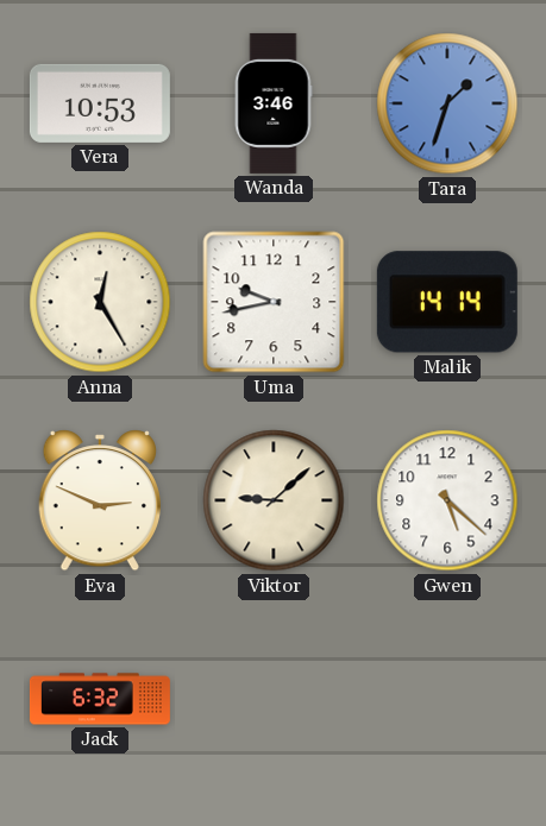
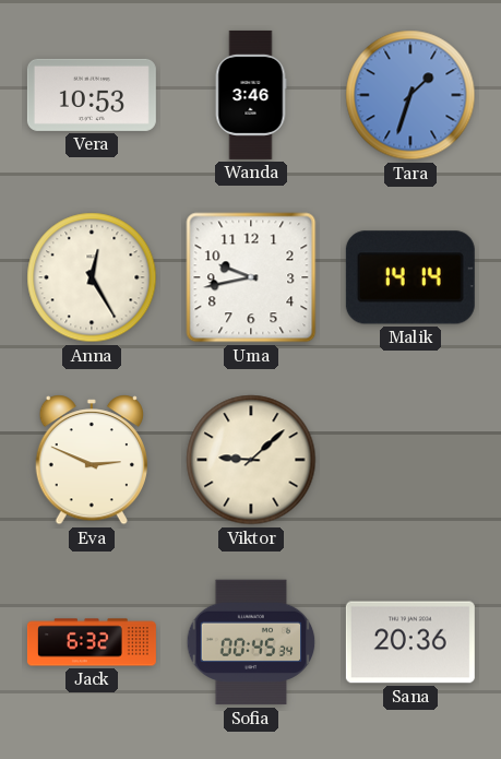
Gwen: 5:22 -> none (447, 500)
Sofia: none -> 00:45 (251, 642)
Sana: none -> 20:36 (410, 642)
